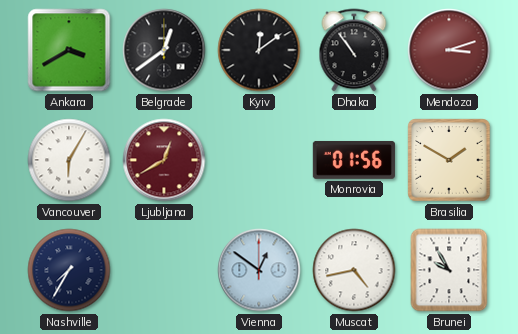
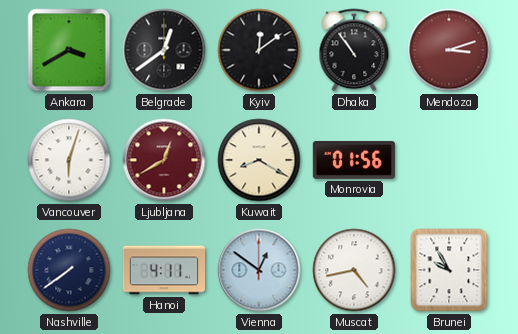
Vancouver: 6:05 -> 6:03 (69, 160)
Kuwait: none -> 8:20 (259, 160)
Brasilia: 1:50 -> none (449, 160)
Nashville: 7:35 -> 7:39 (69, 270)
Hanoi: none -> 4:11 (163, 270)
